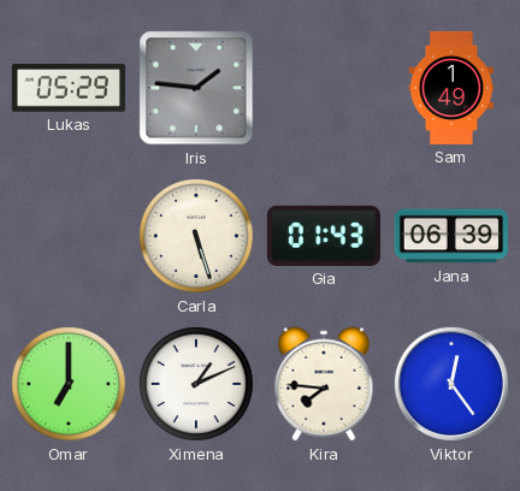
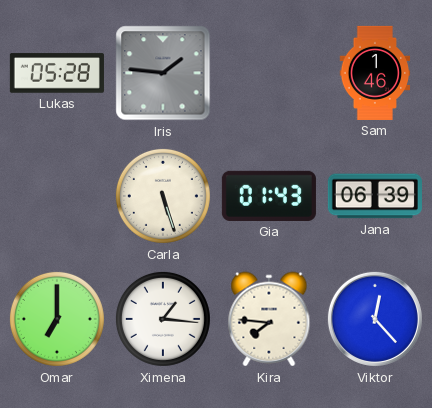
Lukas: 05:29 -> 05:28 (57, 73)
Sam: 1:49 -> 1:46 (375, 73)
Ximena: 1:11 -> 1:16 (163, 319)
Viktor: 12:24 -> 12:23 (375, 319)
